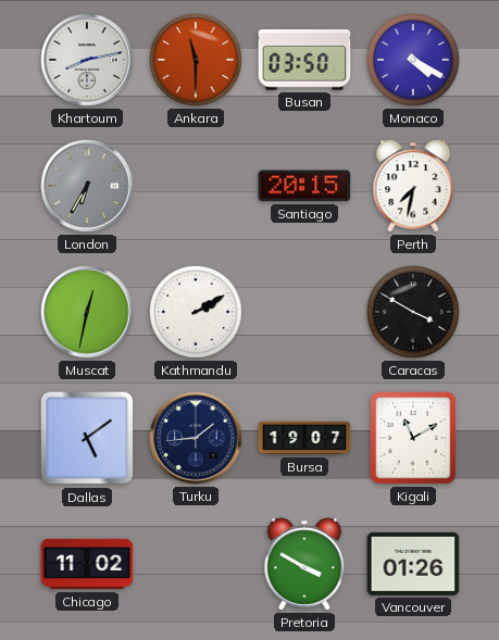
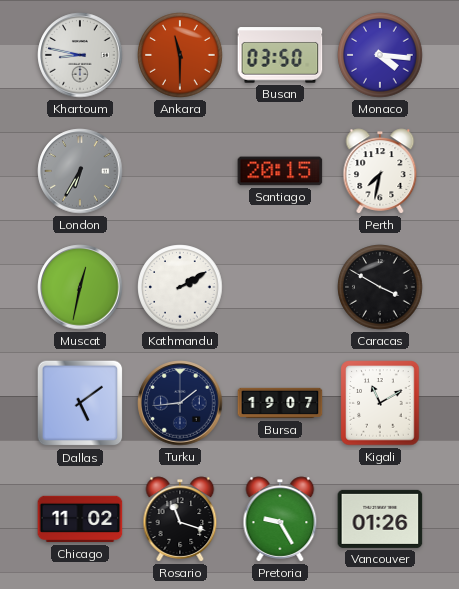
Khartoum: 8:13 -> 8:47 (80, 55)
Monaco: 4:20 -> 4:16 (380, 55)
Rosario: none -> 11:18 (180, 519)
Pretoria: 3:50 -> 9:25 (280, 519)
